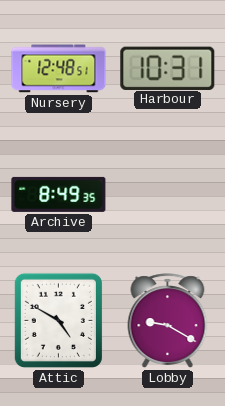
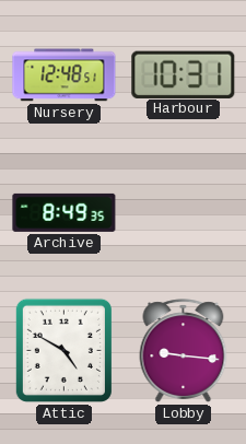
Lobby: 9:20 -> 9:16 (184, 351)
